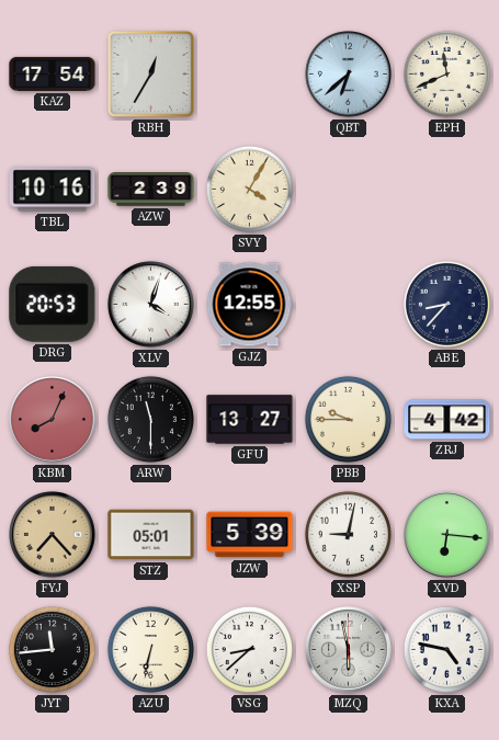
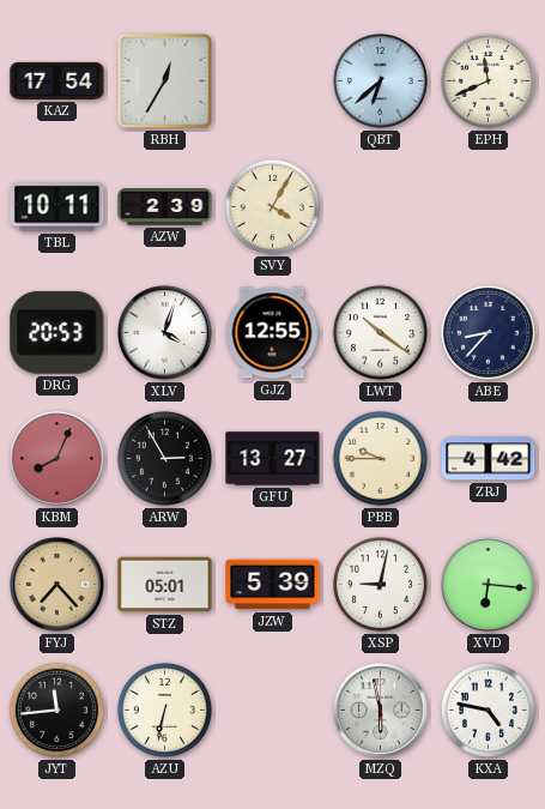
TBL: 10:16 -> 10:11 (57, 207)
LWT: none -> 10:21 (380, 332)
ARW: 11:30 -> 2:55 (164, 458)
VSG: 8:38 -> none (249, 649)
